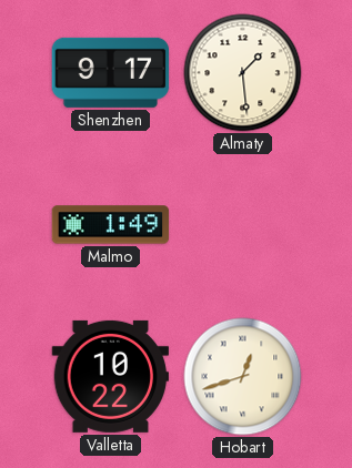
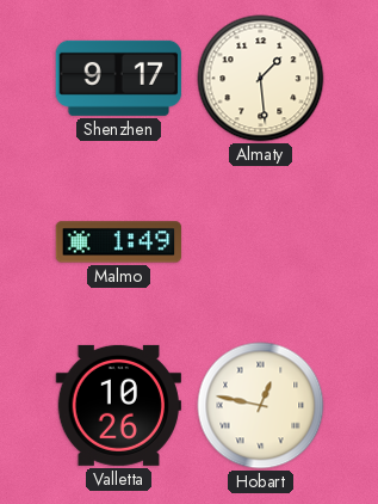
Valletta: 10:22 -> 10:26 (119, 405)
Hobart: 12:42 -> 12:47 (261, 406)
